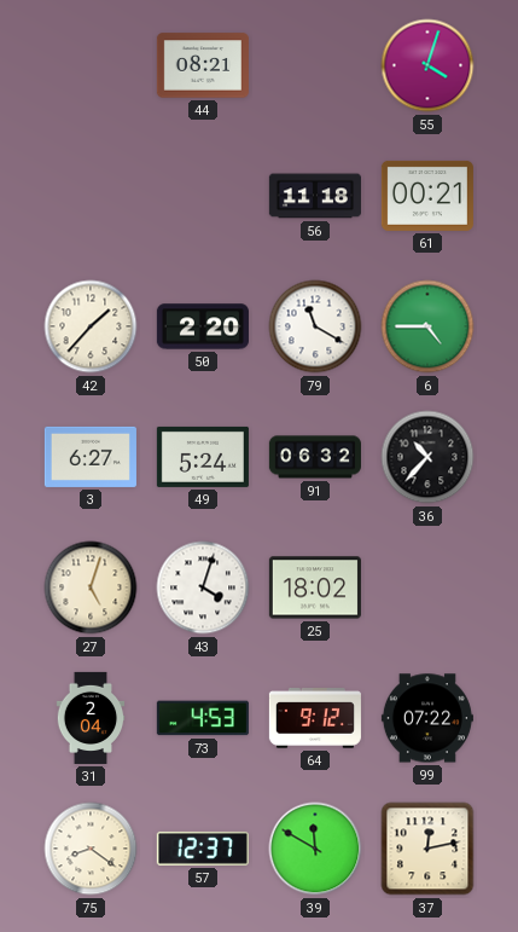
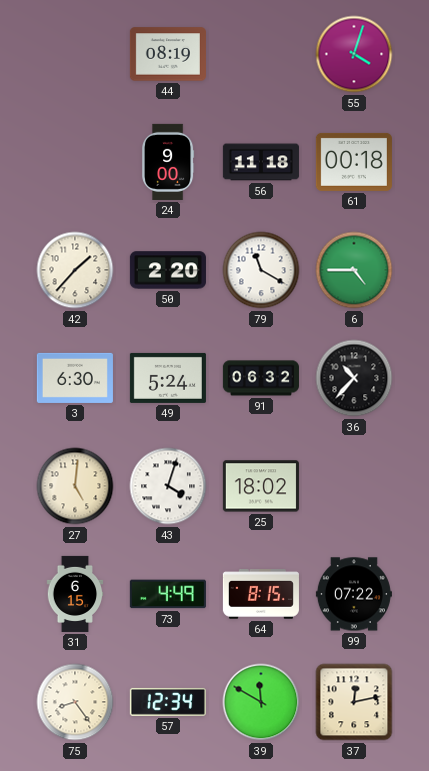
44: 08:21 -> 08:19 (168, 54)
24: none -> 9:00 (169, 162)
61: 00:21 -> 00:18 (354, 162)
3: 6:27 -> 6:30 (75, 378)
27: 5:03 -> 5:01 (75, 486)
31: 2:04 -> 6:15 (75, 594)
73: 4:53 -> 4:49 (168, 594)
64: 9:12 -> 8:15 (261, 594)
75: 8:21 -> 8:24 (75, 702)
57: 12:37 -> 12:34 (168, 702)
